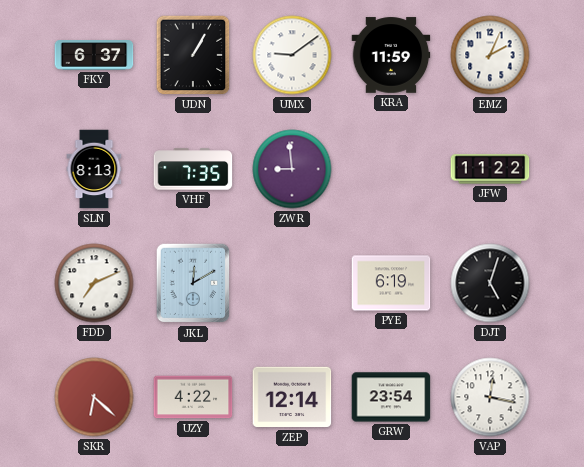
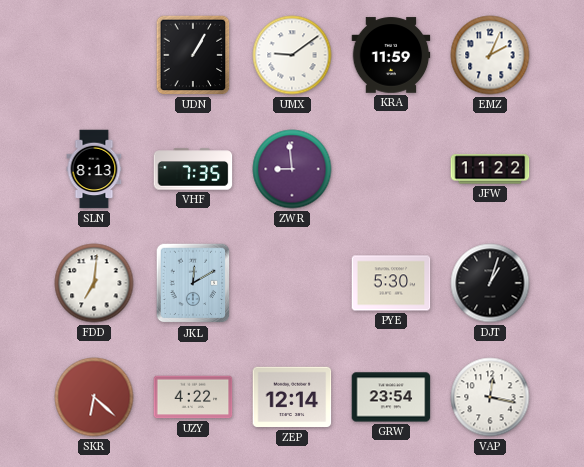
FKY: 6:37 -> none (94, 55)
FDD: 7:11 -> 7:01 (94, 283)
PYE: 6:19 -> 5:30 (391, 283)
DJT: 5:03 -> 1:03 (490, 283)
